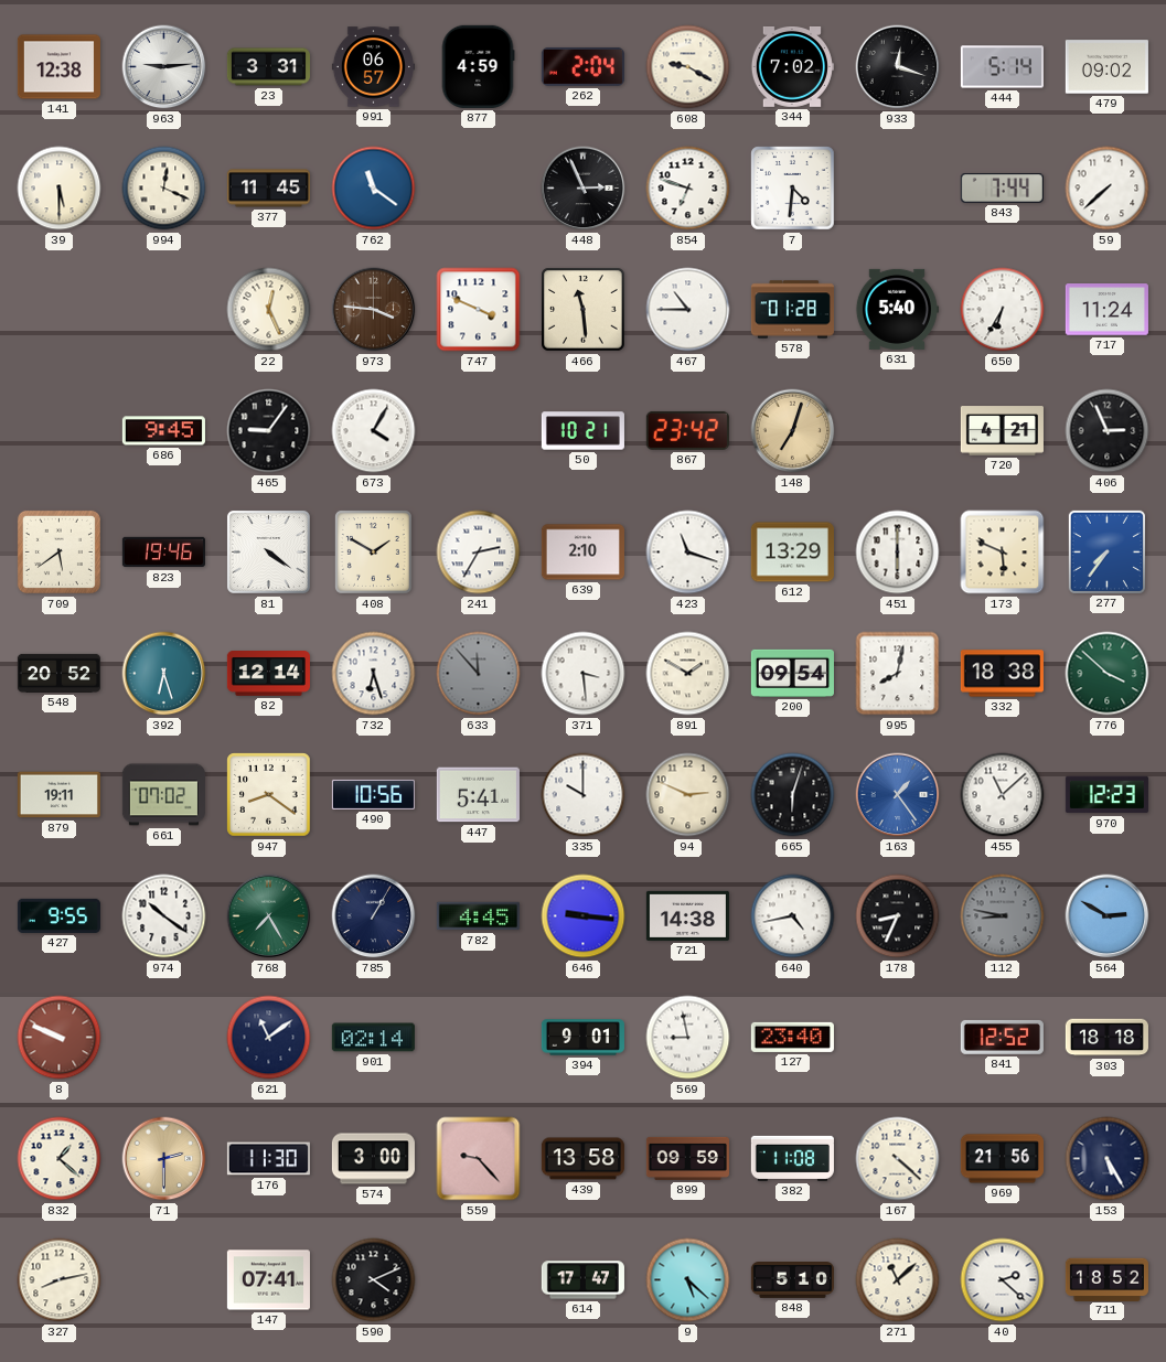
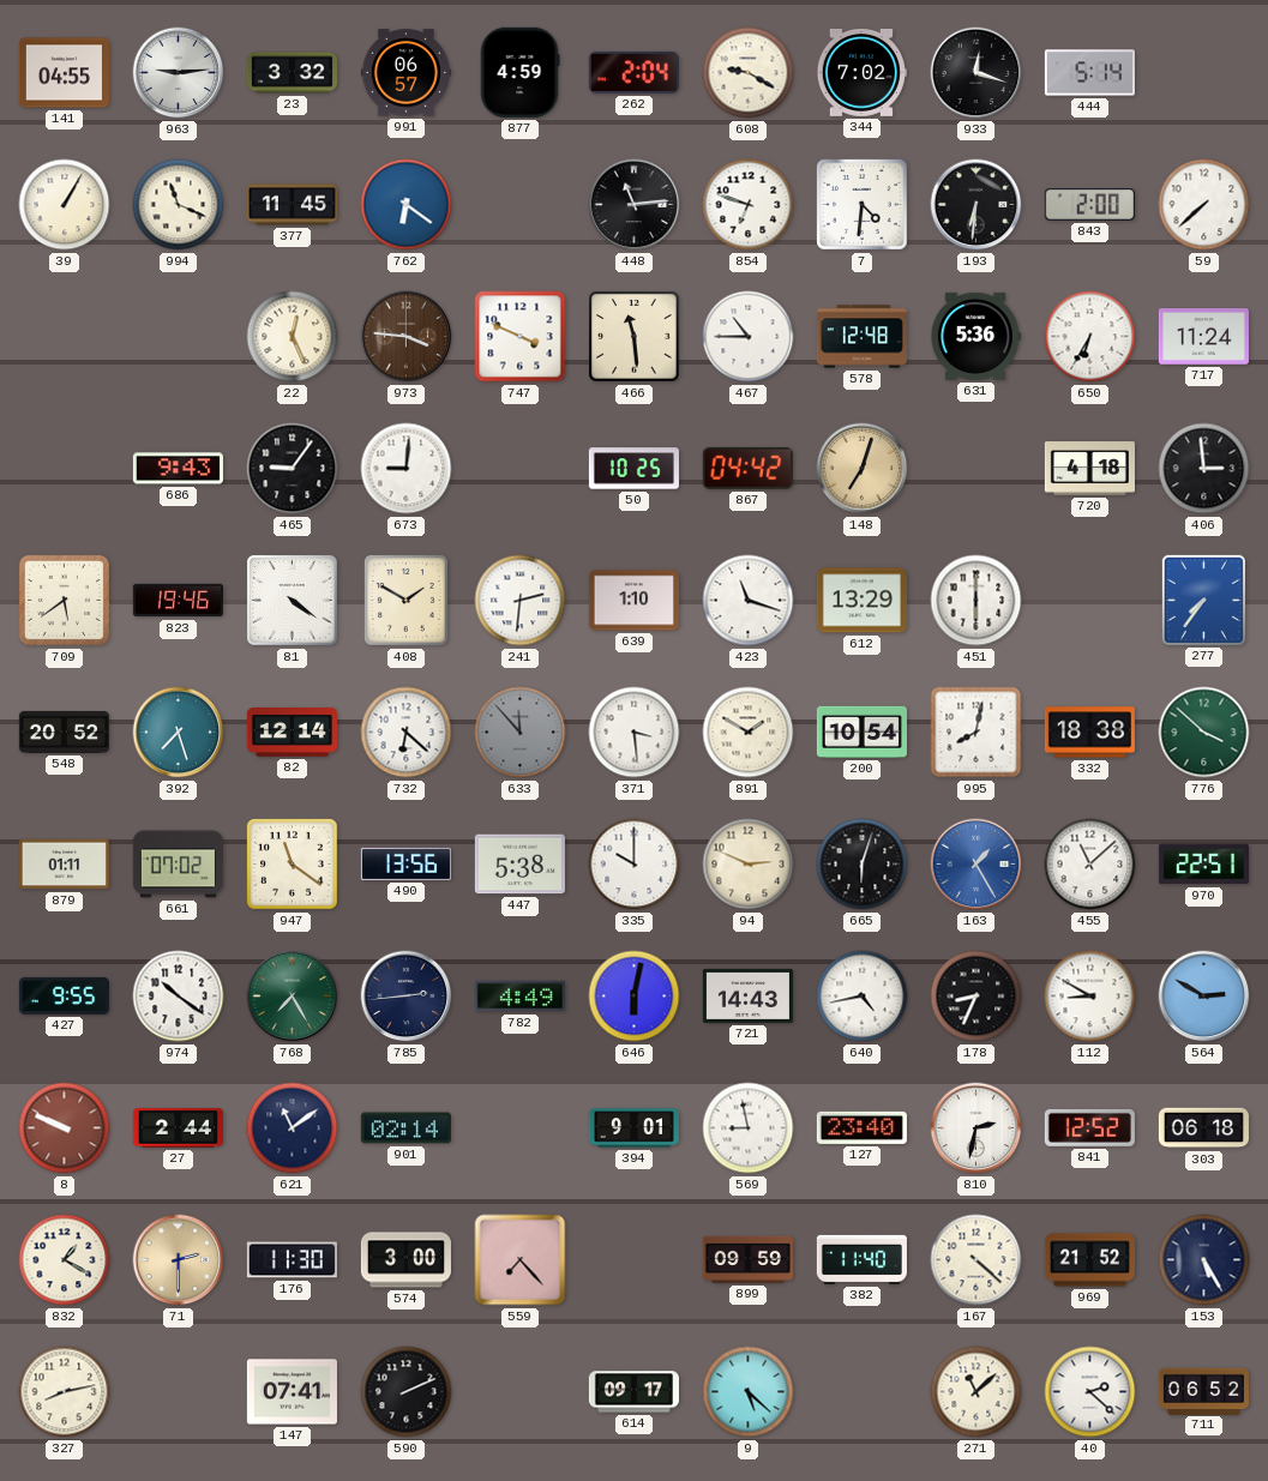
141: 12:38 -> 04:55 (64, 73)
23: 3:31 -> 3:32 (292, 73)
479: 09:02 -> none (1106, 67)
39: 5:30 -> 1:05 (65, 205)
994: 12:19 -> 11:19 (179, 205)
762: 11:21 -> 6:21 (407, 205)
448: 2:56 -> 11:14 (635, 205)
193: none -> 6:31 (976, 205)
843: 7:44 -> 2:00 (1089, 205)
578: 01:28 -> 12:48 (861, 337)
631: 5:40 -> 5:36 (975, 336)
686: 9:45 -> 9:43 (178, 469)
673: 4:05 -> 9:01 (407, 469)
50: 10:21 -> 10:25 (633, 469)
867: 23:42 -> 04:42 (747, 468)
720: 4:21 -> 4:18 (1089, 469)
406: 2:56 -> 2:59 (1204, 469)
241: 2:35 -> 2:31 (521, 601)
639: 2:10 -> 1:10 (633, 601)
173: 5:49 -> none (1003, 553)
392: 6:27 -> 7:27 (179, 733)
732: 6:27 -> 6:22 (407, 733)
200: 09:54 -> 10:54 (861, 732)
879: 19:11 -> 01:11 (64, 865)
947: 8:21 -> 11:21 (293, 865)
490: 10:56 -> 13:56 (405, 863)
447: 5:41 -> 5:38 (519, 865)
163: 1:24 -> 1:25 (976, 865)
970: 12:23 -> 22:51 (1203, 865)
785: 1:05 -> 2:44 (407, 997)
782: 4:45 -> 4:49 (519, 997)
646: 9:16 -> 6:02 (635, 997)
721: 14:38 -> 14:43 (747, 995)
112: 8:47 -> 8:50 (1090, 997)
112 dial: grey -> white (1090, 997)
27: none -> 2:44 (178, 1128)
810: none -> 2:32 (976, 1128)
303: 18:18 -> 06:18 (1203, 1128)
832: 1:22 -> 1:20 (65, 1260)
559: 9:23 -> 7:23 (521, 1260)
439: 13:58 -> none (582, 1159)
382: 11:08 -> 11:40 (861, 1259)
969: 21:56 -> 21:52 (1089, 1260)
590: 4:11 -> 2:11 (407, 1392)
614: 17:47 -> 09:17 (633, 1392)
848: 5:10 -> none (792, 1280)
711: 18:52 -> 06:52 (1203, 1391)
